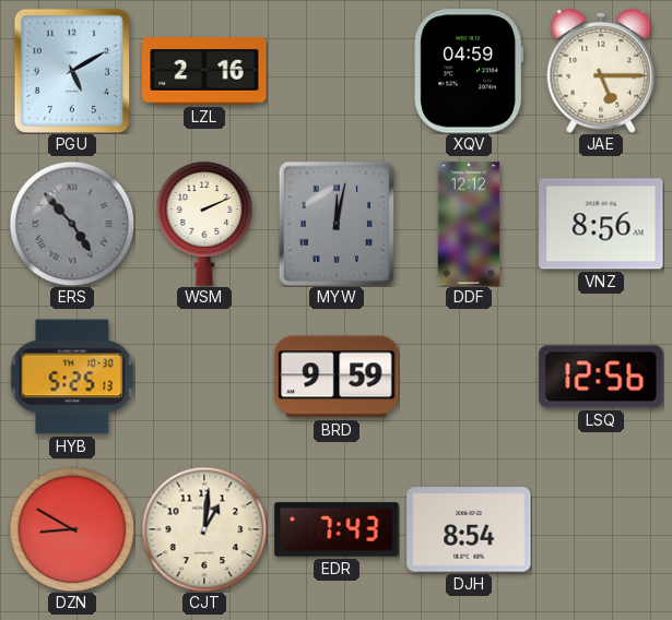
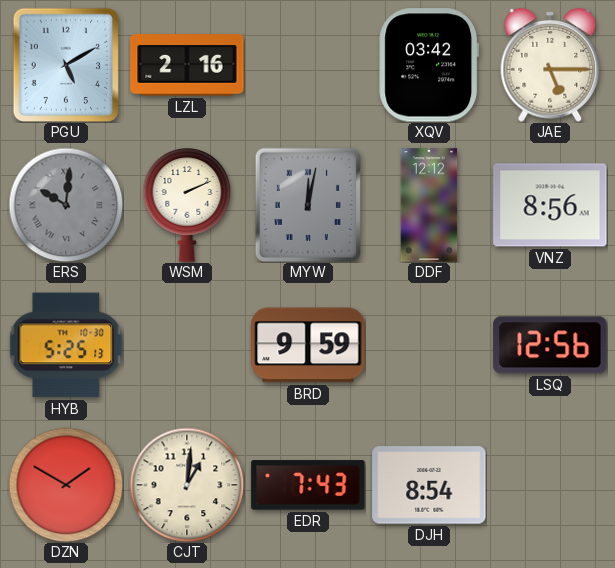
XQV: 04:59 -> 03:42 (429, 65)
ERS: 4:53 -> 10:01 (66, 205)
DZN: 8:50 -> 1:50 (66, 485)
